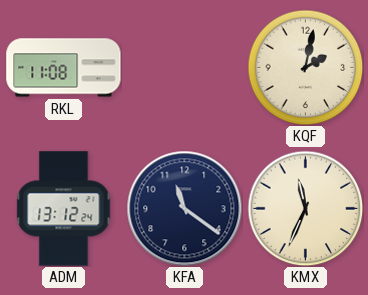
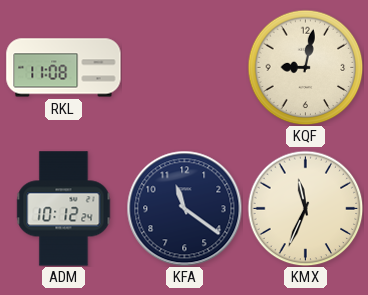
KQF: 2:02 -> 9:02 (305, 67)
ADM: 13:12 -> 10:12 (64, 209)
